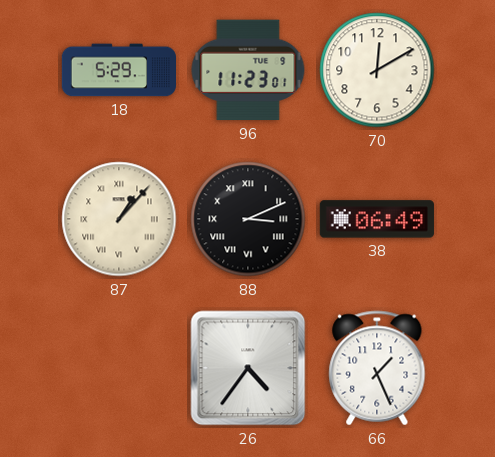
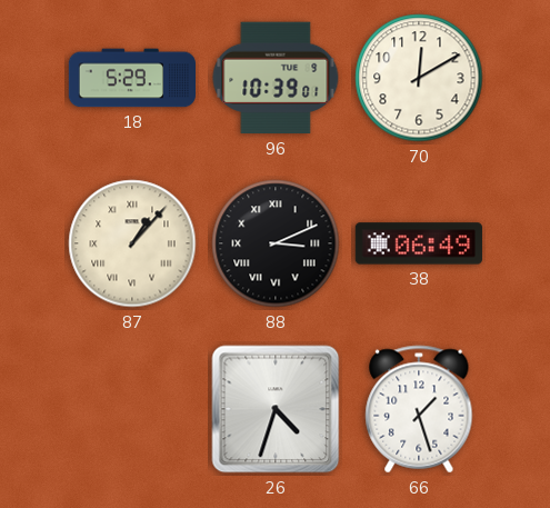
96: 11:23 -> 10:39 (276, 78)
26: 4:36 -> 4:33 (276, 409)
66: 1:26 -> 1:27 (419, 409)
